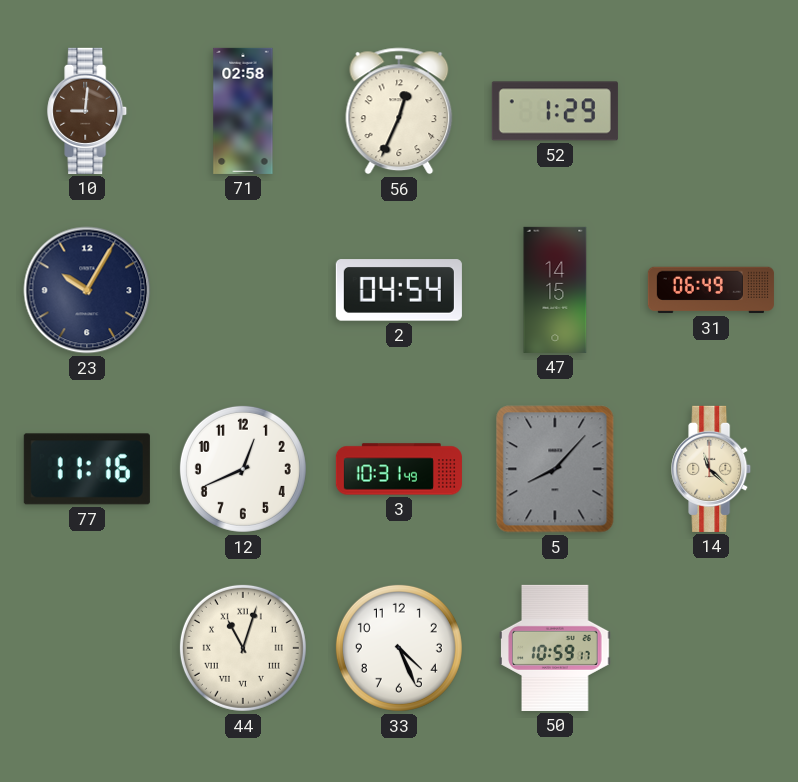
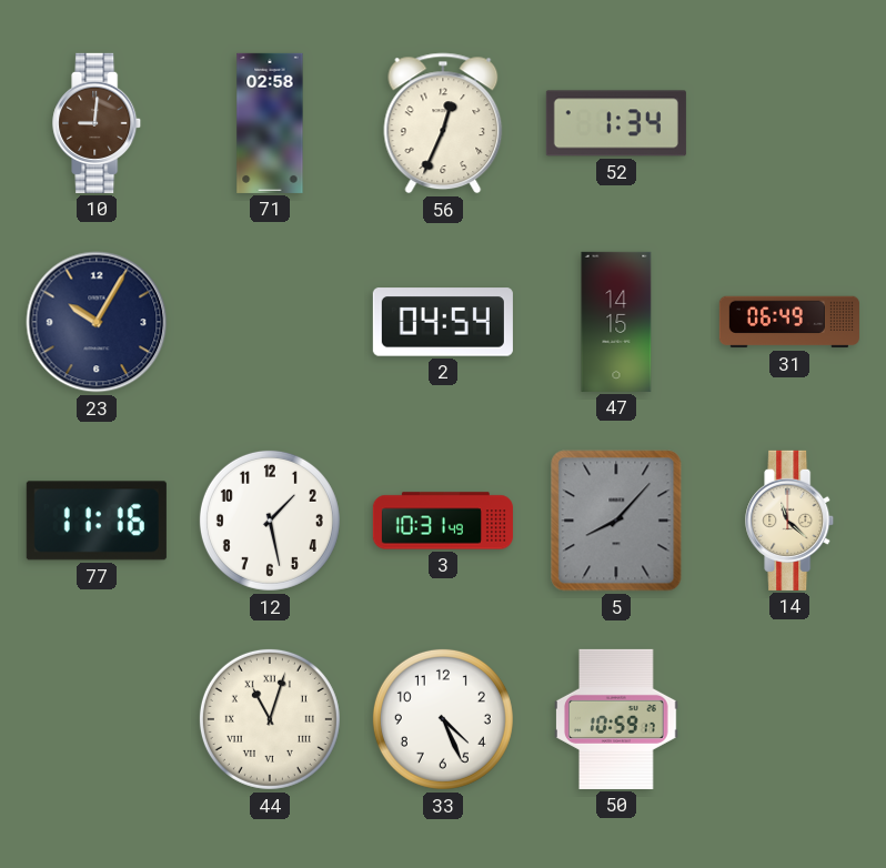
52: 1:29 -> 1:34 (616, 123)
12: 12:41 -> 1:28 (270, 521)
